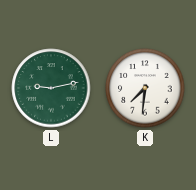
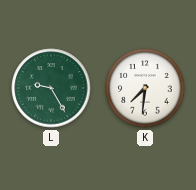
L: 9:13 -> 9:25 (51, 88)
